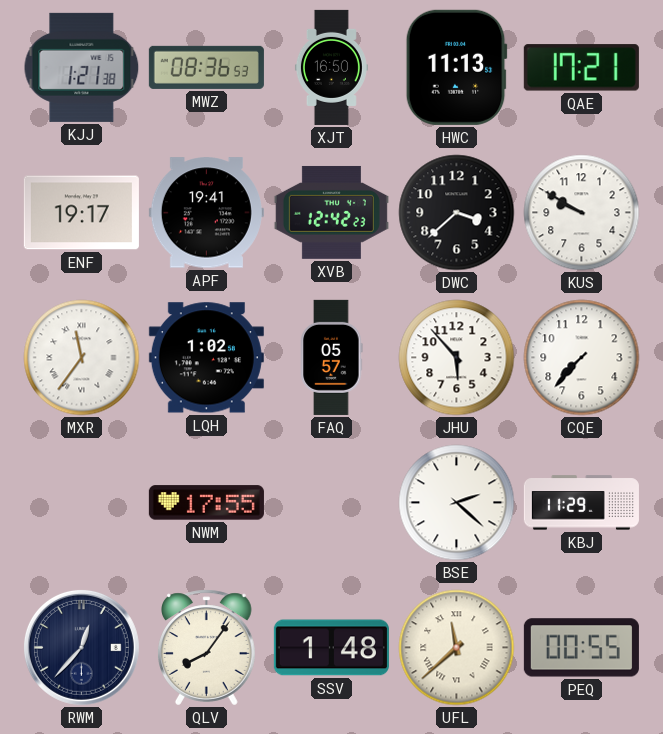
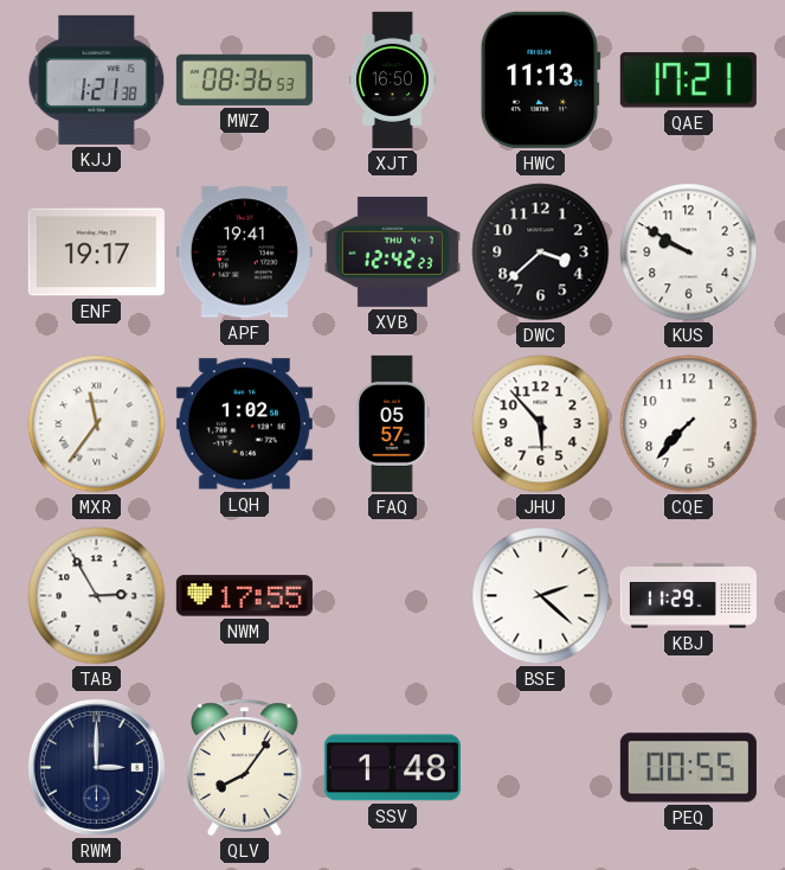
TAB: none -> 2:55 (97, 596)
RWM: 12:37 -> 3:00 (96, 767)
UFL: 11:38 -> none (457, 648)
